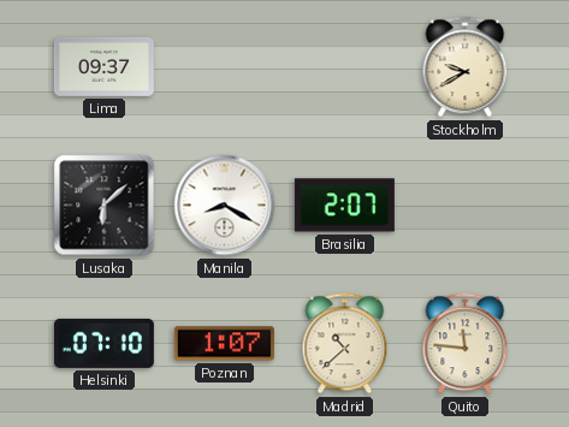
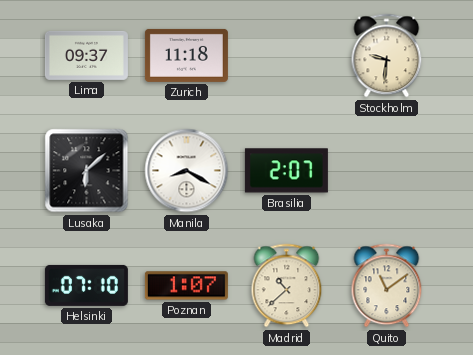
Zurich: none -> 11:18 (186, 55)
Stockholm: 9:40 -> 9:31 (387, 56)
Quito: 11:46 -> 11:09 (387, 286)
